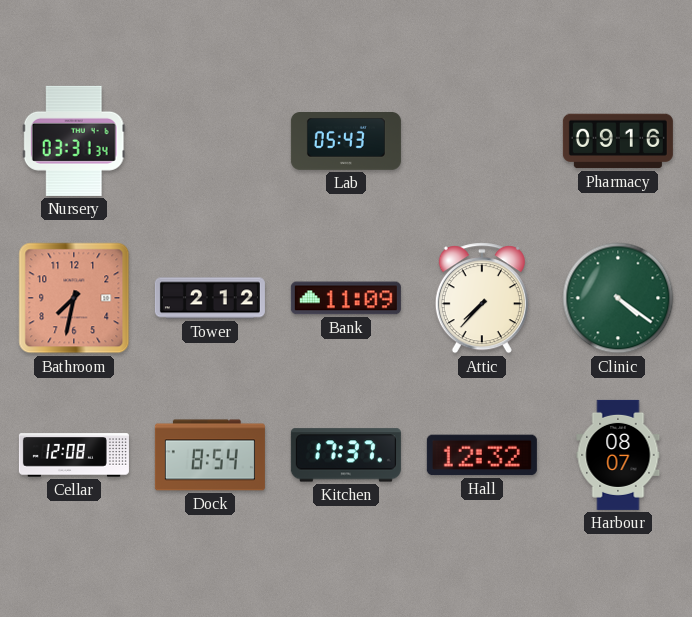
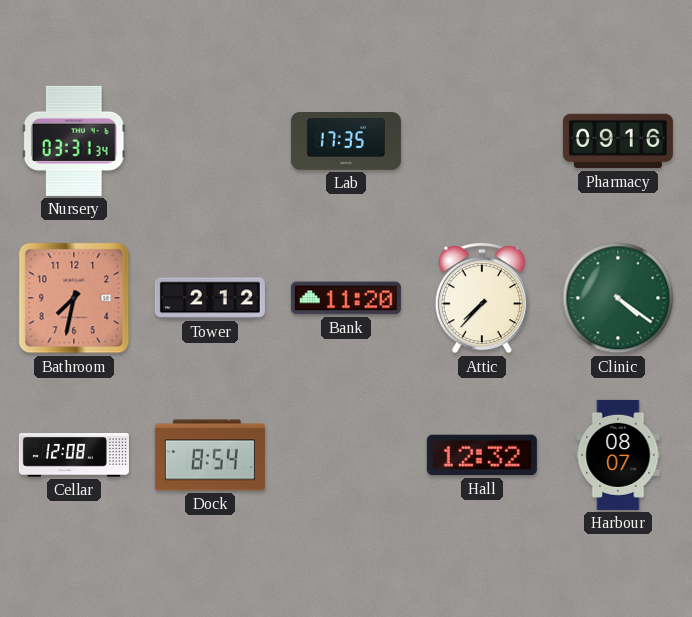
Lab: 05:43 -> 17:35 (346, 142)
Bank: 11:09 -> 11:20 (346, 298)
Kitchen: 17:37 -> none (346, 455)
